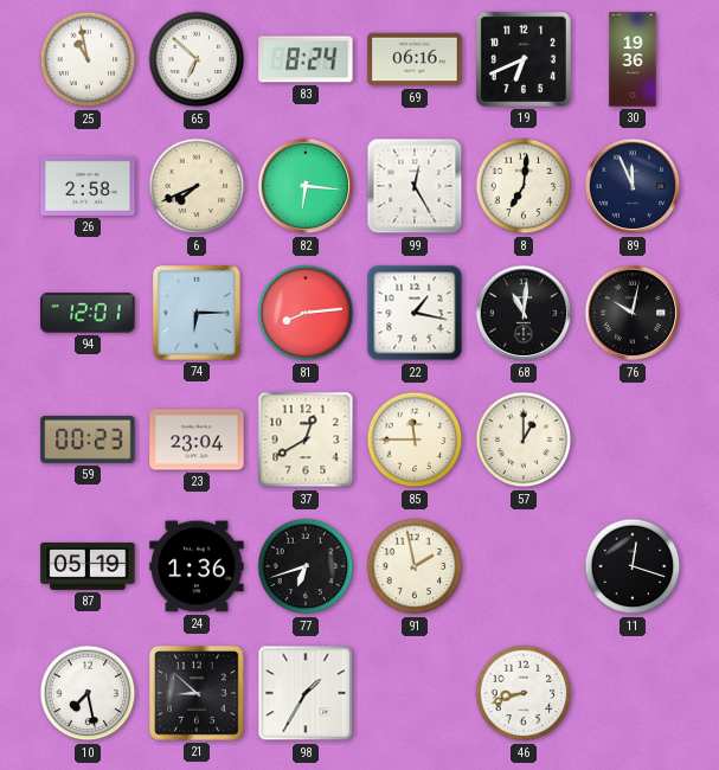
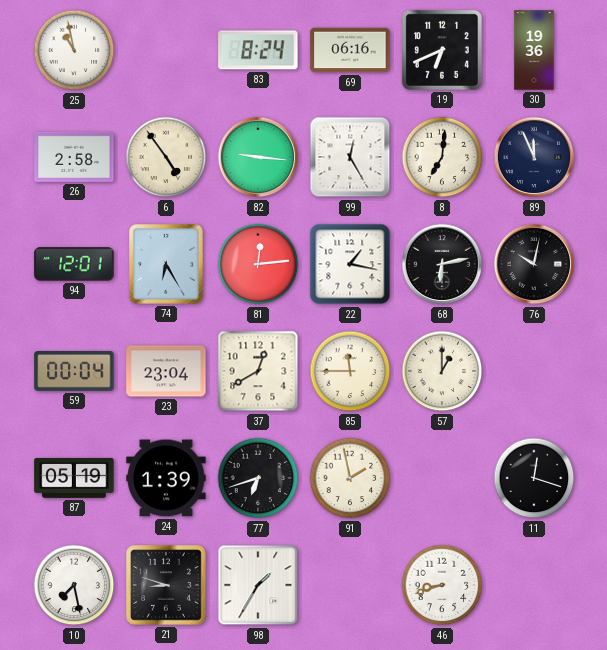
65: 6:52 -> none (197, 59)
6: 7:41 -> 4:54 (166, 157)
82: 6:16 -> 9:16 (258, 157)
74: 6:15 -> 6:25 (166, 265)
81: 8:14 -> 12:14 (258, 264)
68: 11:01 -> 6:13 (442, 264)
59: 00:23 -> 00:04 (74, 372)
24: 1:36 -> 1:39 (166, 478)
21: 8:52 -> 8:48 (167, 586)
